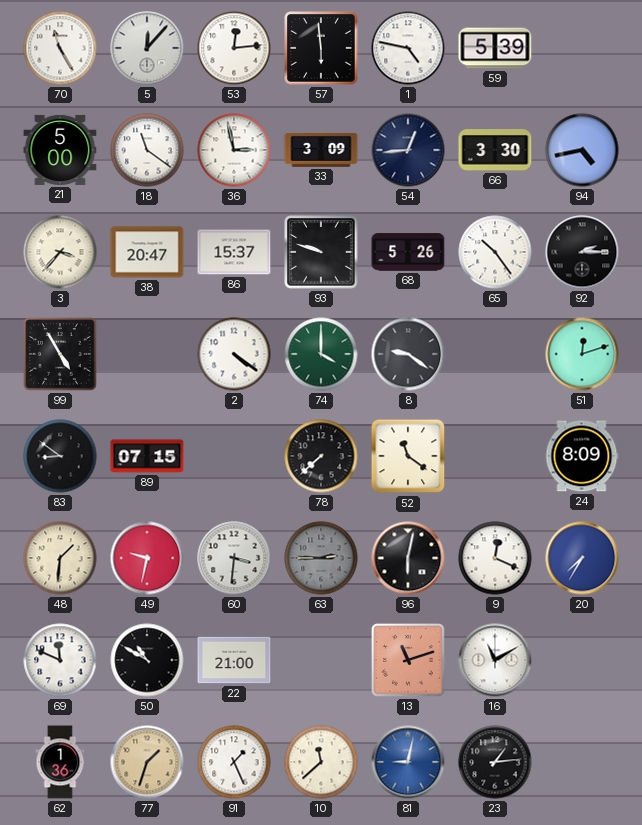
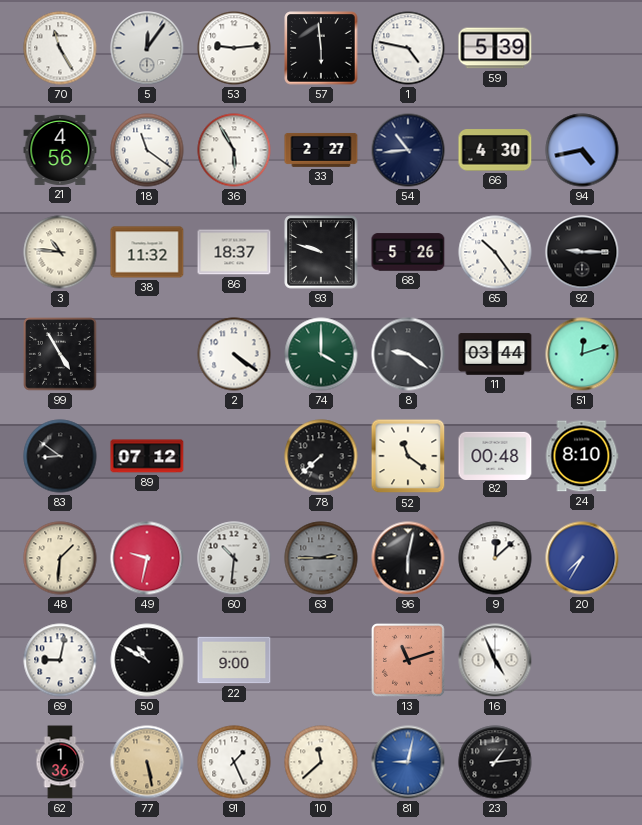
5: 12:07 -> 12:06 (147, 48)
53: 12:14 -> 9:14 (234, 48)
21: 5:00 -> 4:56 (60, 150)
36: 2:58 -> 5:55 (234, 150)
33: 3:09 -> 2:27 (321, 150)
54: 12:44 -> 10:44 (408, 150)
66: 3:30 -> 4:30 (495, 150)
3: 3:37 -> 10:46 (60, 252)
38: 20:47 -> 11:32 (147, 252)
86: 15:37 -> 18:37 (234, 252)
92: 2:15 -> 9:15 (582, 252)
11: none -> 03:44 (495, 354)
89: 07:15 -> 07:12 (147, 456)
82: none -> 00:48 (495, 455)
24: 8:09 -> 8:10 (582, 456)
60: 3:31 -> 10:31 (234, 558)
9: 12:19 -> 12:08 (495, 558)
69: 11:49 -> 9:02 (60, 660)
22: 21:00 -> 9:00 (234, 660)
16: 11:10 -> 4:56 (495, 660)
77: 1:33 -> 5:28 (147, 762)
